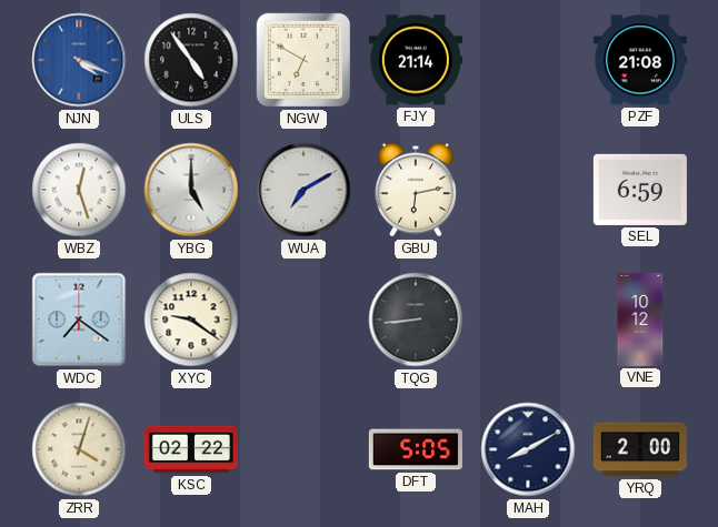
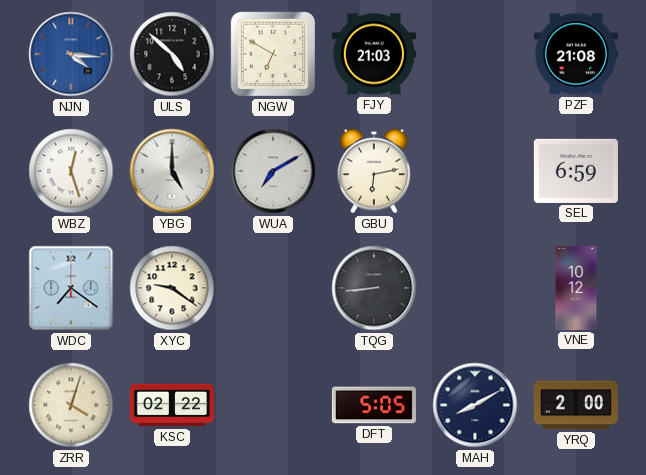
NJN: 4:19 -> 4:16 (71, 54)
ULS: 4:54 -> 4:52 (172, 54)
FJY: 21:14 -> 21:03 (374, 54)
